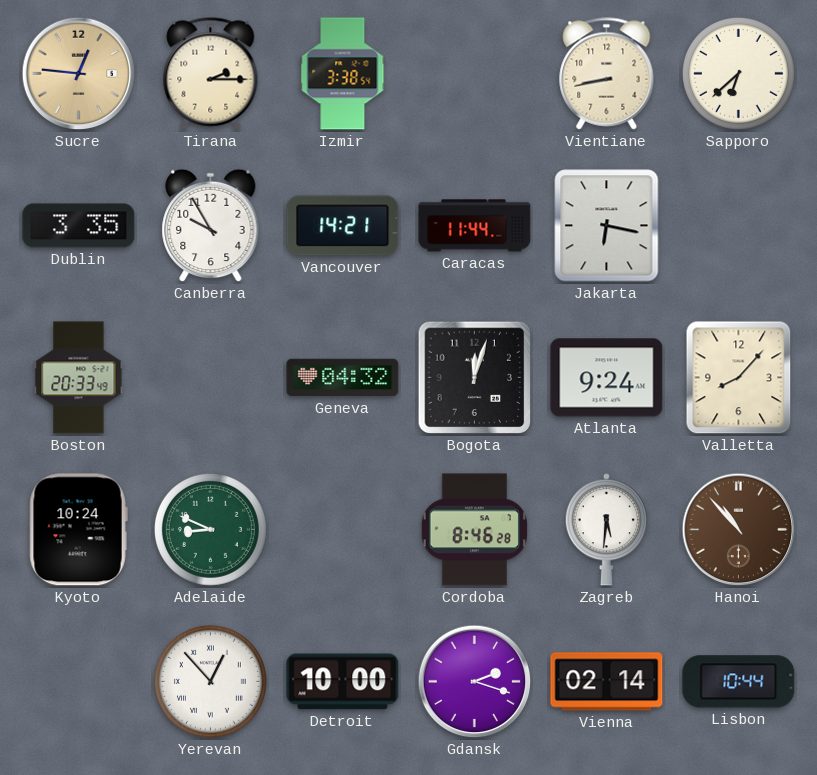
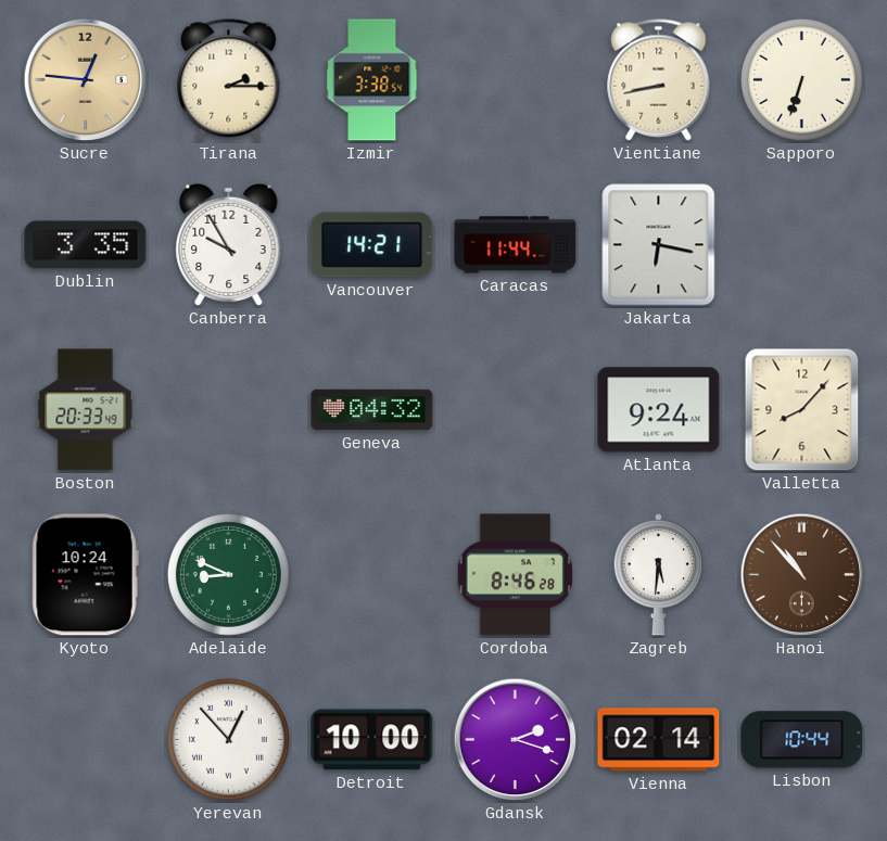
Sapporo: 6:38 -> 6:33 (801, 79)
Bogota: 12:03 -> none (475, 378)
